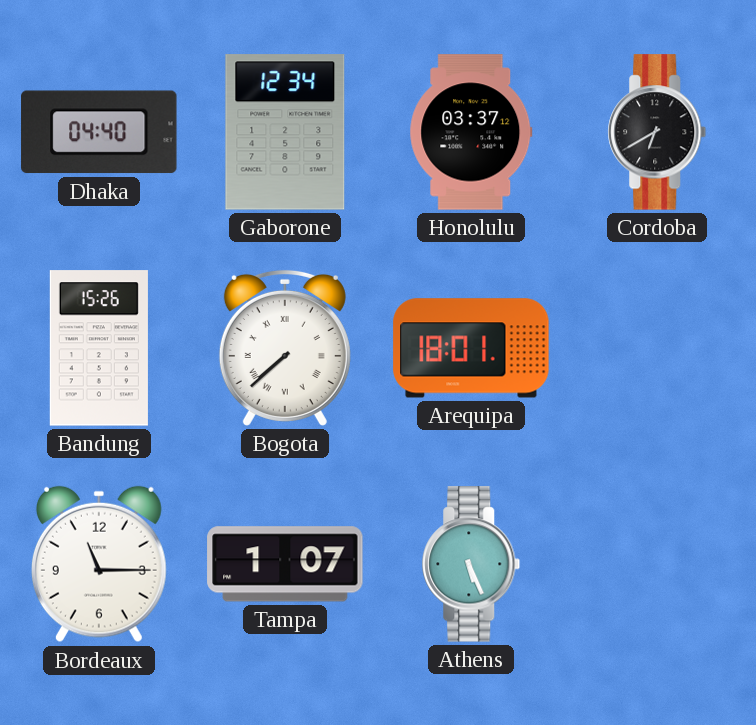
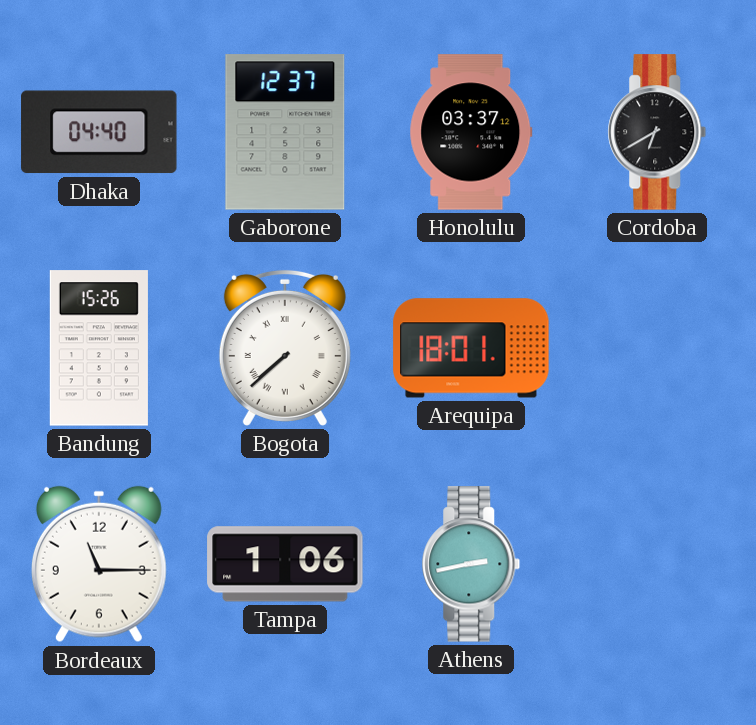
Gaborone: 12:34 -> 12:37 (285, 132)
Tampa: 1:07 -> 1:06 (285, 564)
Athens: 5:26 -> 2:43 (471, 564)
